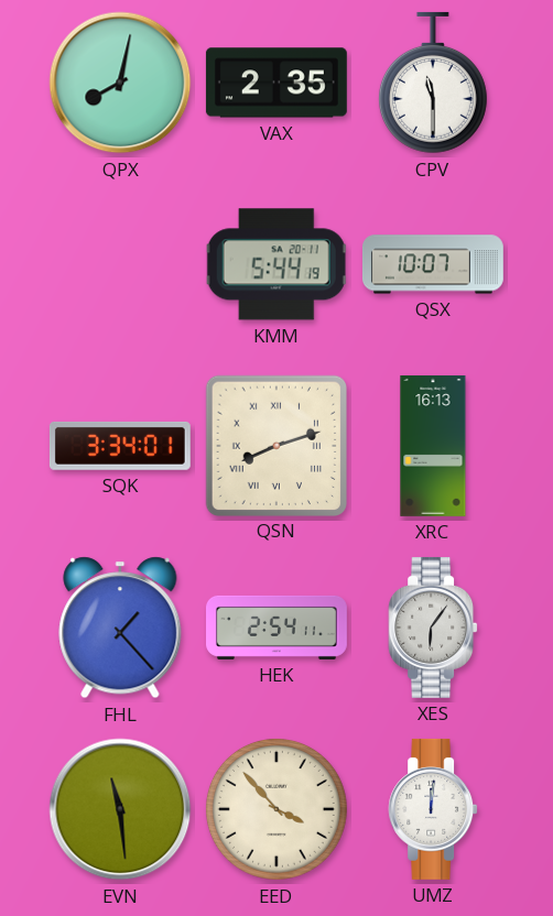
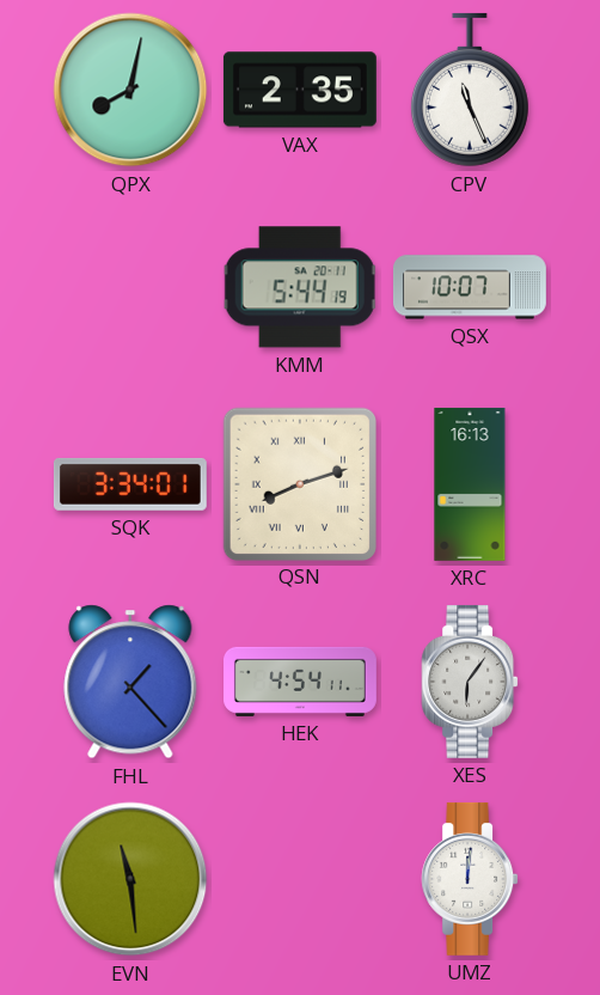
CPV: 11:30 -> 11:26 (470, 90)
HEK: 2:54 -> 4:54 (301, 682)
EED: 3:53 -> none (276, 809)
